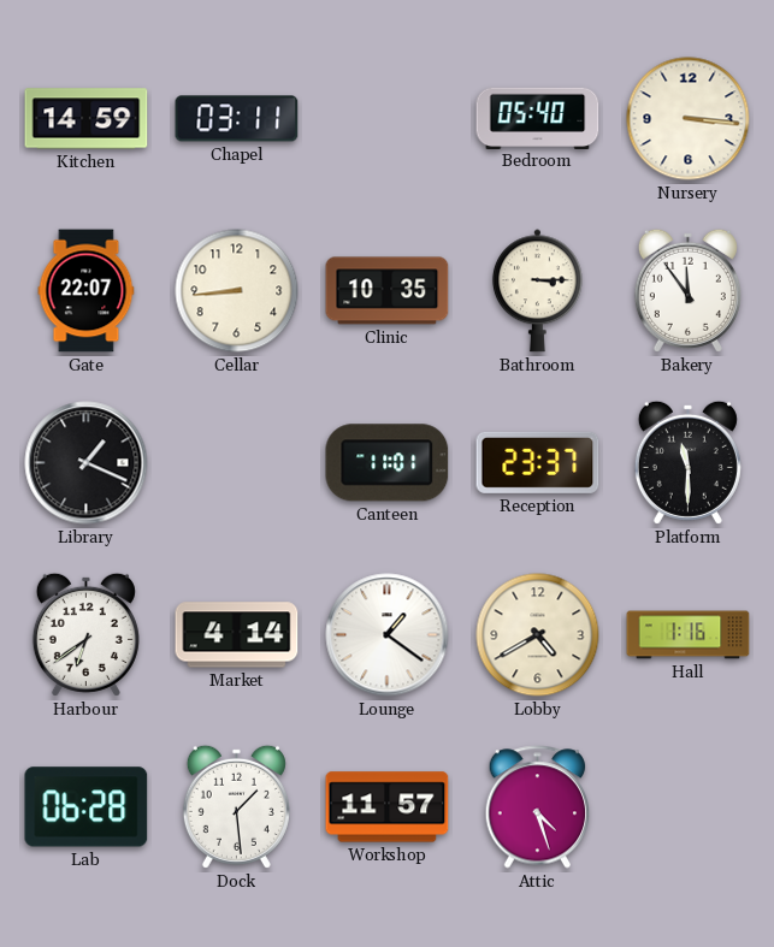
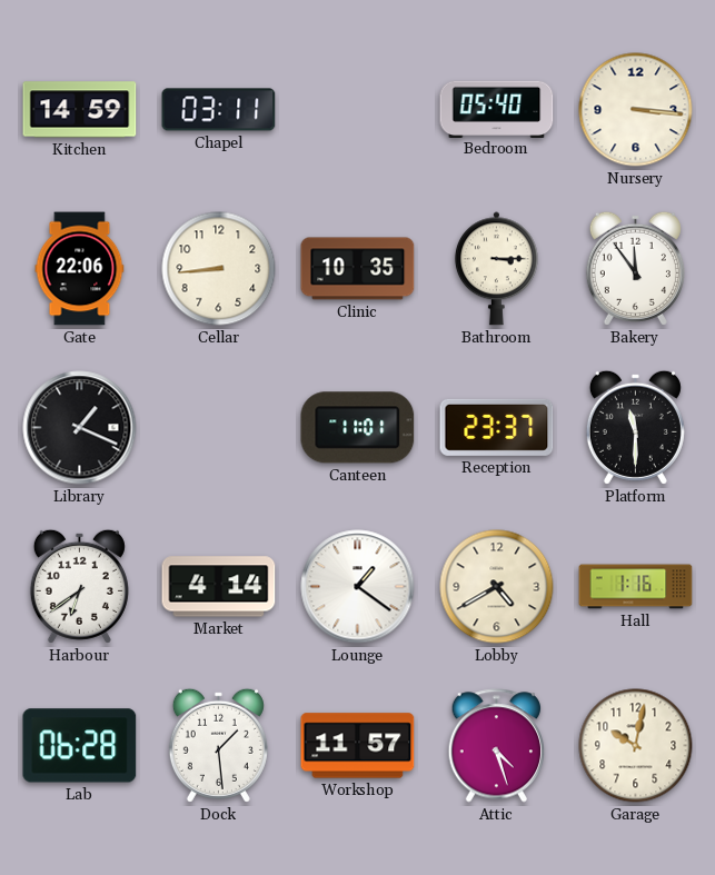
Gate: 22:07 -> 22:06 (80, 269)
Garage: none -> 10:02 (636, 746)
